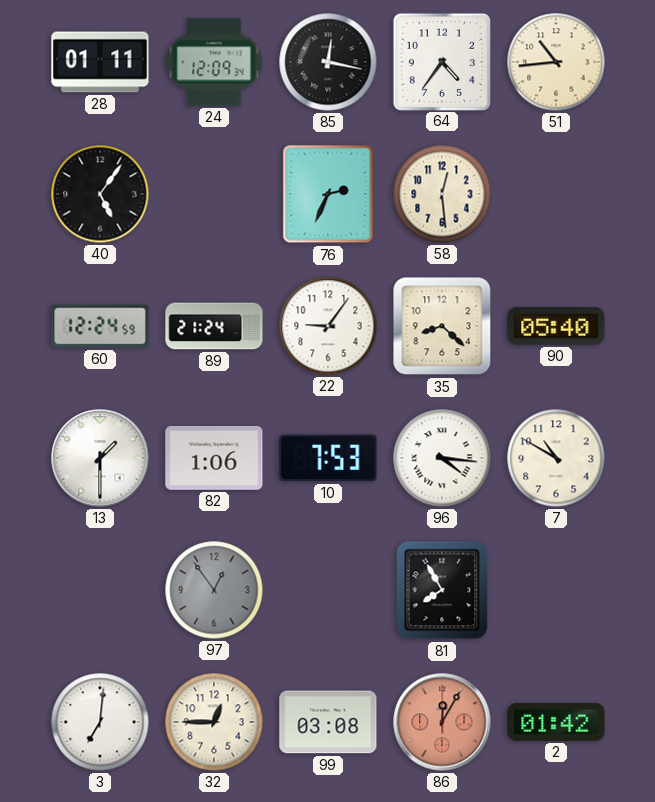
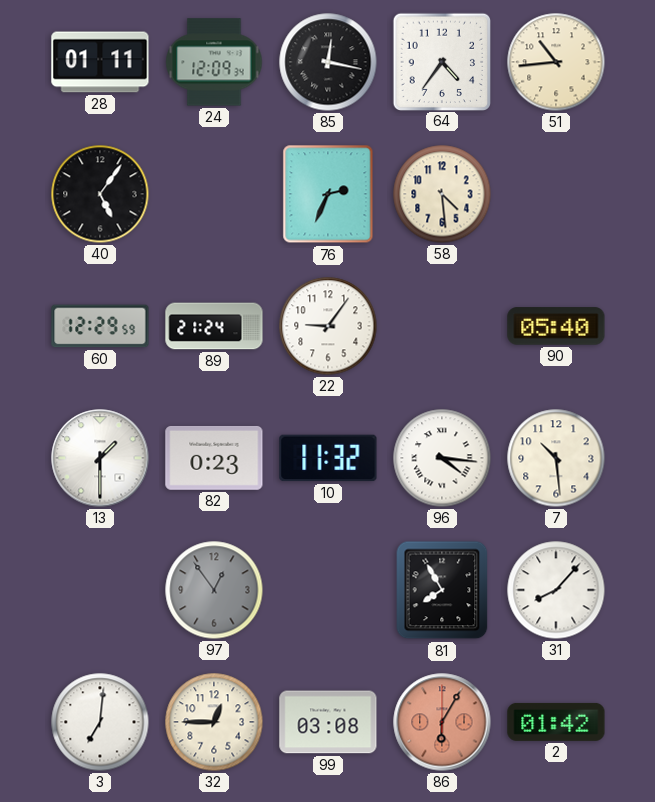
58: 12:29 -> 4:29 (442, 194)
60: 12:24 -> 12:29 (100, 326)
35: 8:22 -> none (442, 326)
82: 1:06 -> 0:23 (214, 458)
10: 7:53 -> 11:32 (328, 458)
7: 10:50 -> 10:29 (556, 458)
31: none -> 8:07 (556, 590)
86: 12:05 -> 6:05 (442, 722)
